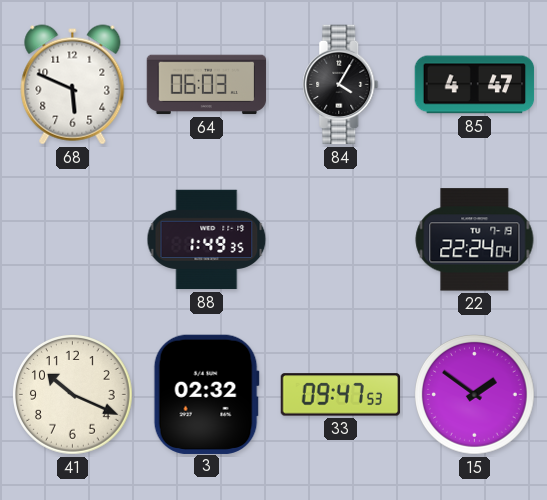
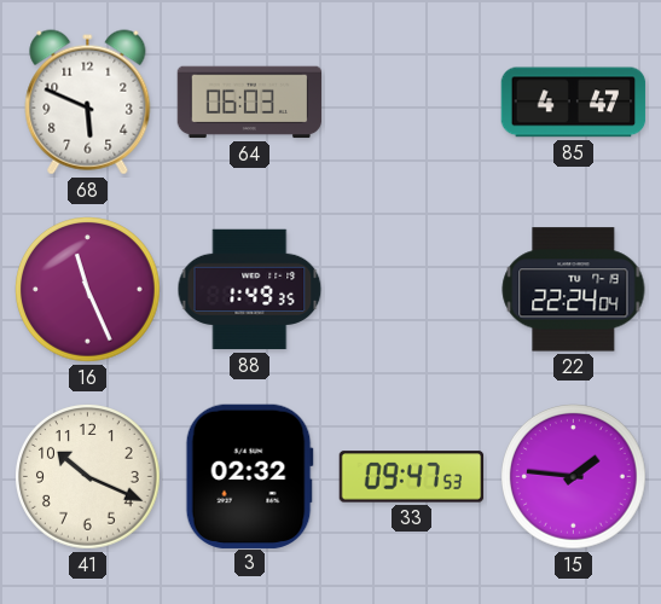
84: 4:05 -> none (341, 85)
16: none -> 11:26 (88, 290)
15: 1:51 -> 1:46 (574, 477)
